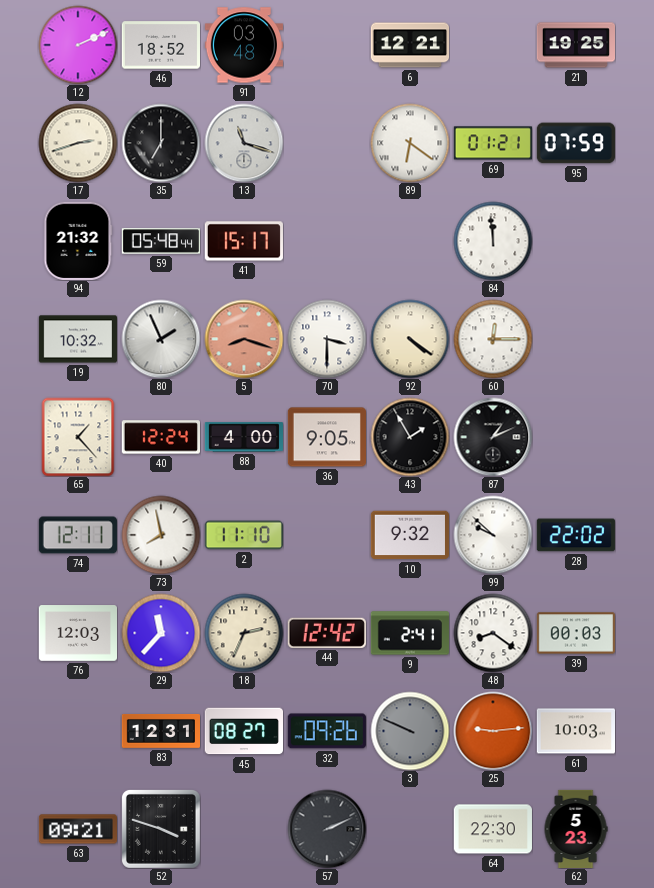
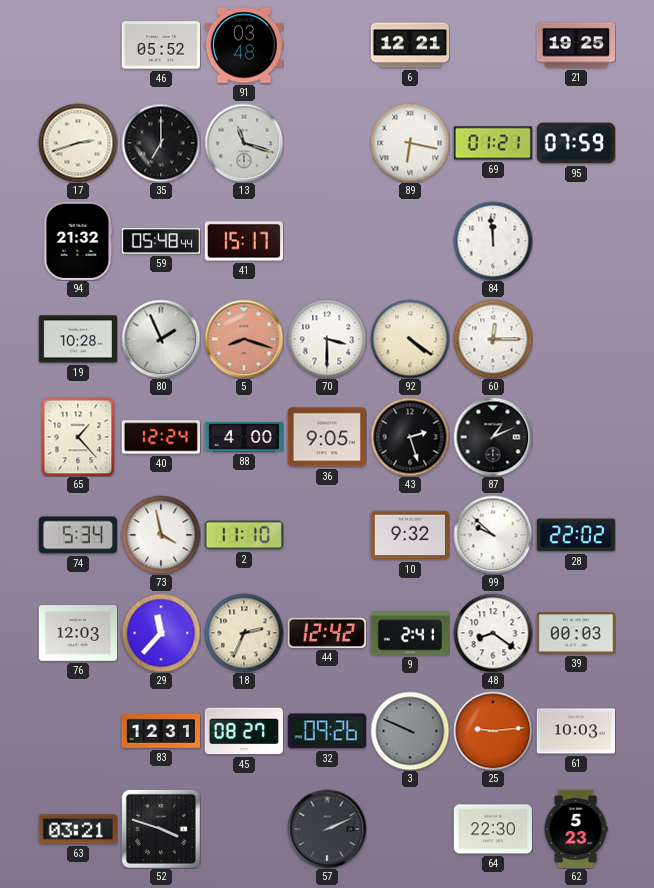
12: 2:11 -> none (78, 45)
46: 18:52 -> 05:52 (160, 45)
89: 6:21 -> 6:17 (410, 143)
19: 10:32 -> 10:28 (77, 339)
43: 1:55 -> 2:27 (410, 437)
74: 12:11 -> 5:34 (78, 535)
73: 7:58 -> 3:58 (161, 535)
63: 09:21 -> 03:21 (77, 829)
